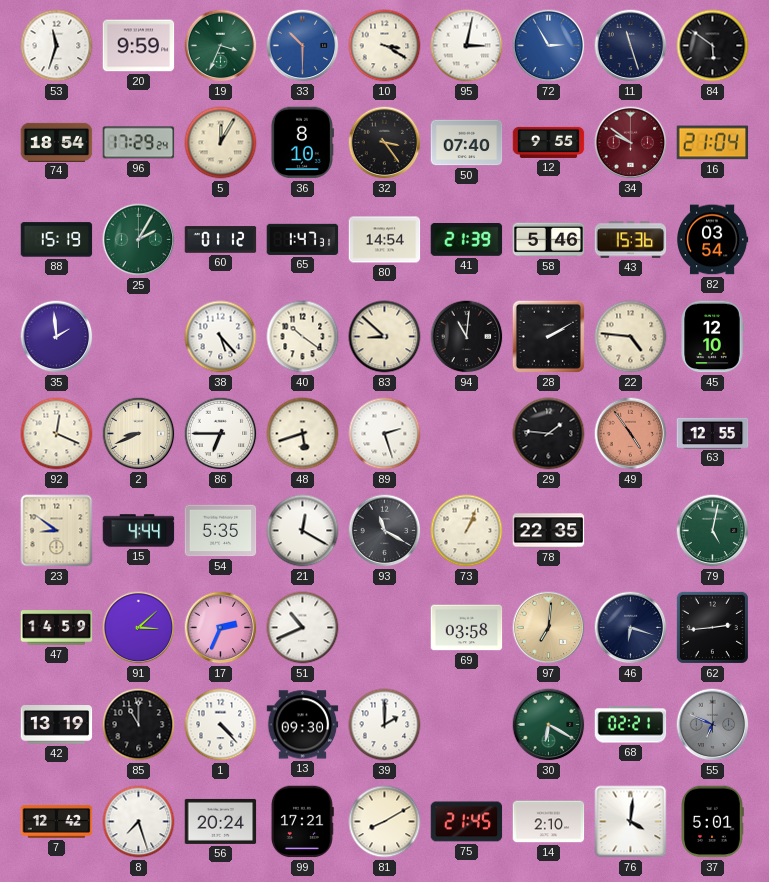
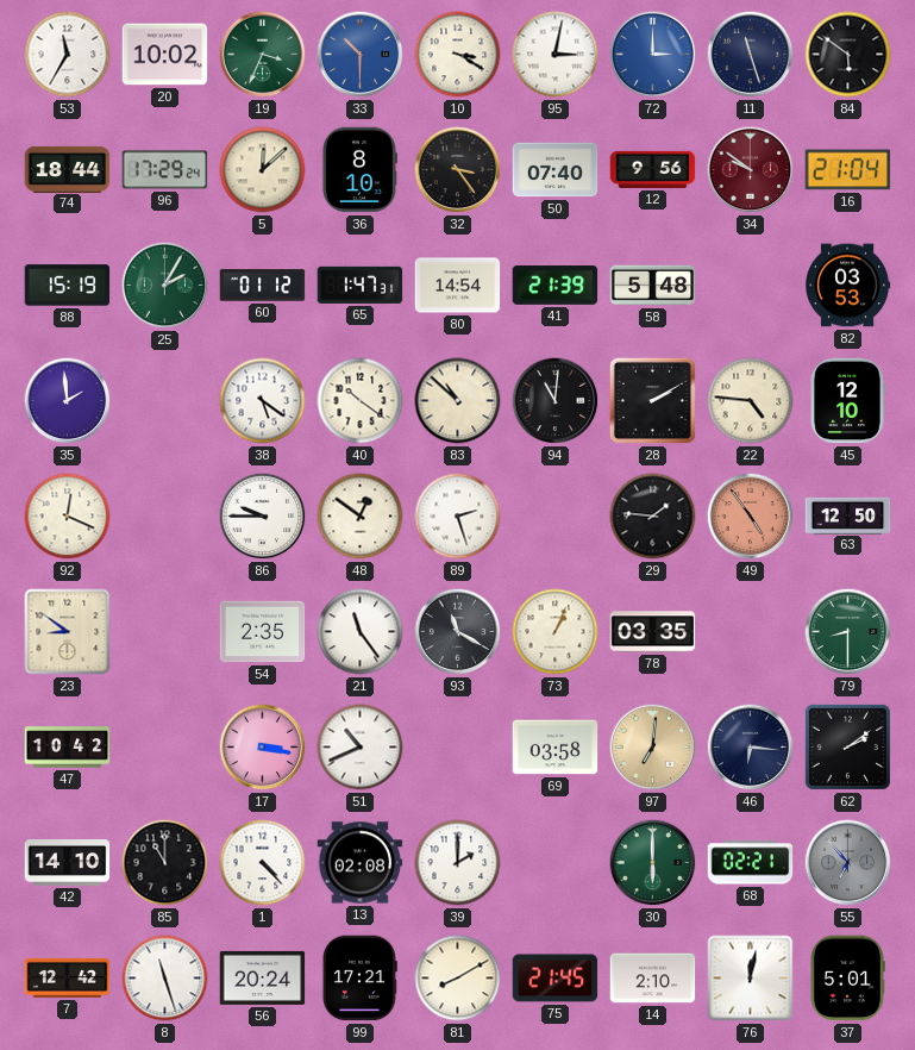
53: 11:33 -> 11:35 (68, 55)
20: 9:59 -> 10:02 (165, 55)
72: 2:55 -> 3:00 (653, 55)
74: 18:54 -> 18:44 (68, 169)
5: 12:05 -> 12:08 (263, 170)
12: 9:55 -> 9:56 (653, 169)
58: 5:46 -> 5:48 (653, 286)
43: 15:36 -> none (631, 240)
82: 03:54 -> 03:53 (847, 286)
38: 5:23 -> 5:21 (263, 401)
83: 8:52 -> 10:52 (458, 401)
2: 8:41 -> none (139, 434)
86: 6:45 -> 9:45 (263, 517)
48: 5:42 -> 12:51 (361, 517)
63: 12:55 -> 12:50 (848, 515)
15: 4:44 -> none (139, 531)
54: 5:35 -> 2:35 (263, 632)
21: 12:20 -> 11:24 (361, 632)
78: 22:35 -> 03:35 (653, 632)
79: 5:02 -> 8:30 (848, 632)
47: 14:59 -> 10:42 (68, 748)
91: 3:08 -> none (139, 628)
17: 2:34 -> 3:17 (263, 748)
46: 6:18 -> 6:16 (751, 748)
62: 2:44 -> 2:09 (847, 746)
42: 13:19 -> 14:10 (68, 863)
13: 09:30 -> 02:08 (361, 863)
30: 6:20 -> 6:00 (653, 863)
55: 6:49 -> 6:53 (848, 863)
8: 7:27 -> 11:27 (165, 979)
76: 4:01 -> 12:02 (751, 979)
